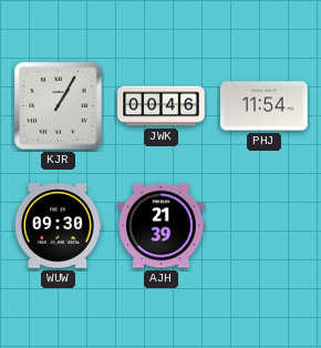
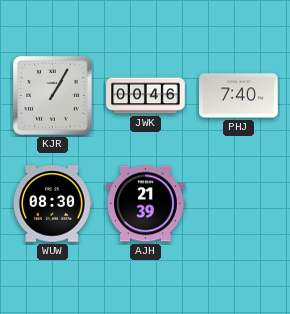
PHJ: 11:54 -> 7:40 (239, 96)
WUW: 09:30 -> 08:30 (52, 204)
